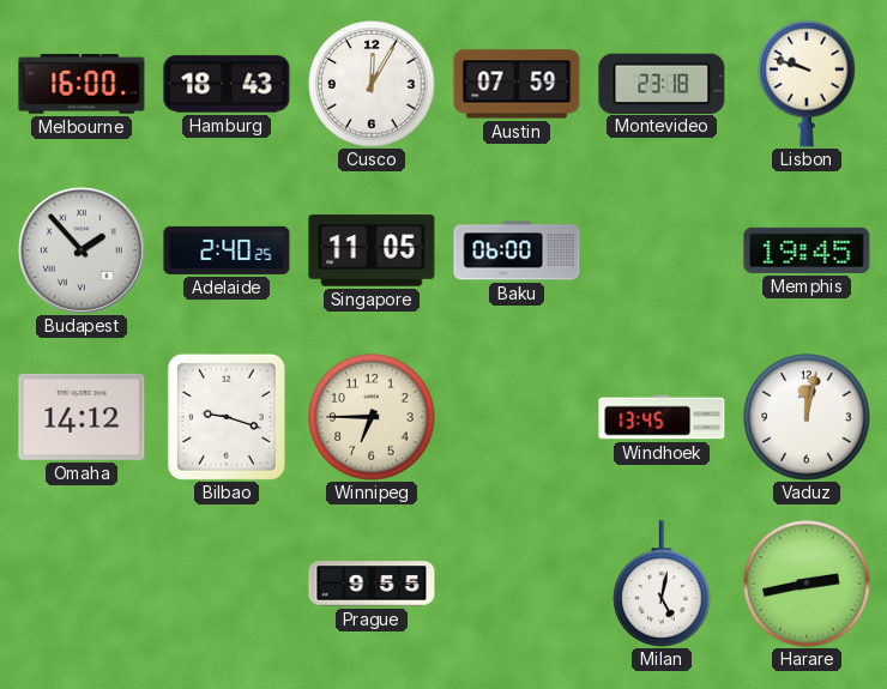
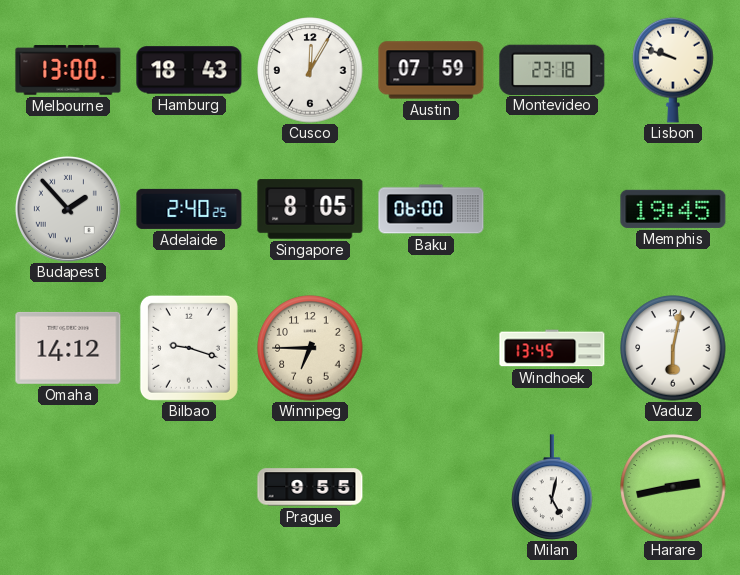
Melbourne: 16:00 -> 13:00 (68, 70)
Singapore: 11:05 -> 8:05 (310, 209)
Vaduz: 12:02 -> 6:02 (673, 348)
